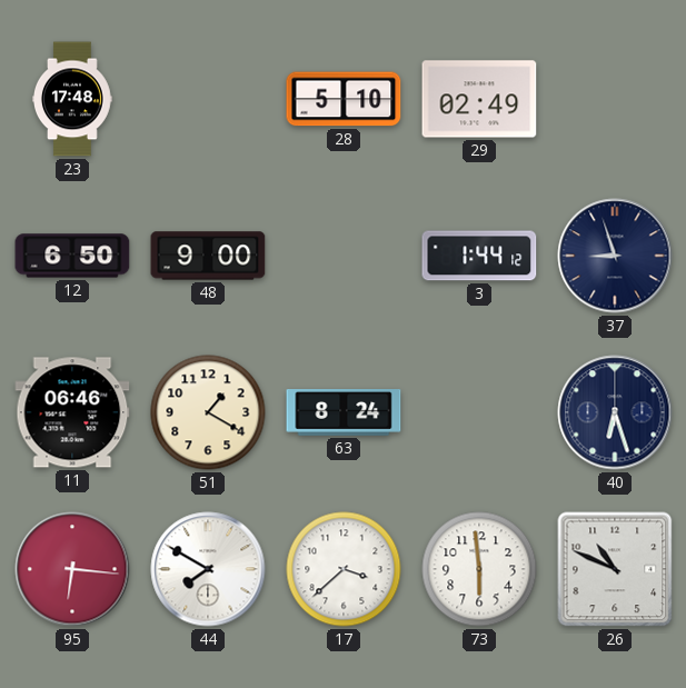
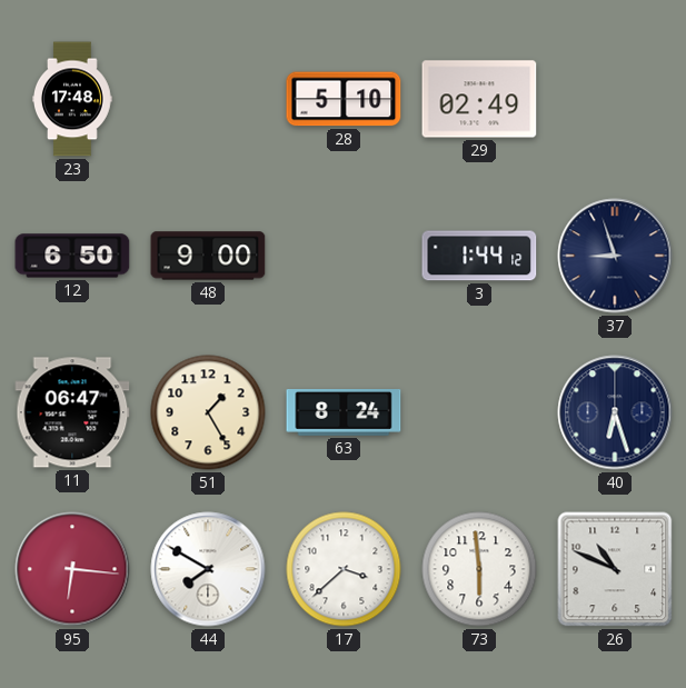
11: 06:46 -> 06:47 (72, 412)
51: 1:20 -> 1:25 (208, 412)
